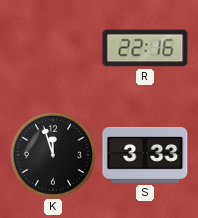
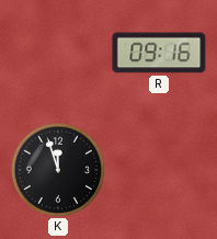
R: 22:16 -> 09:16 (159, 53)
S: 3:33 -> none (145, 155)
